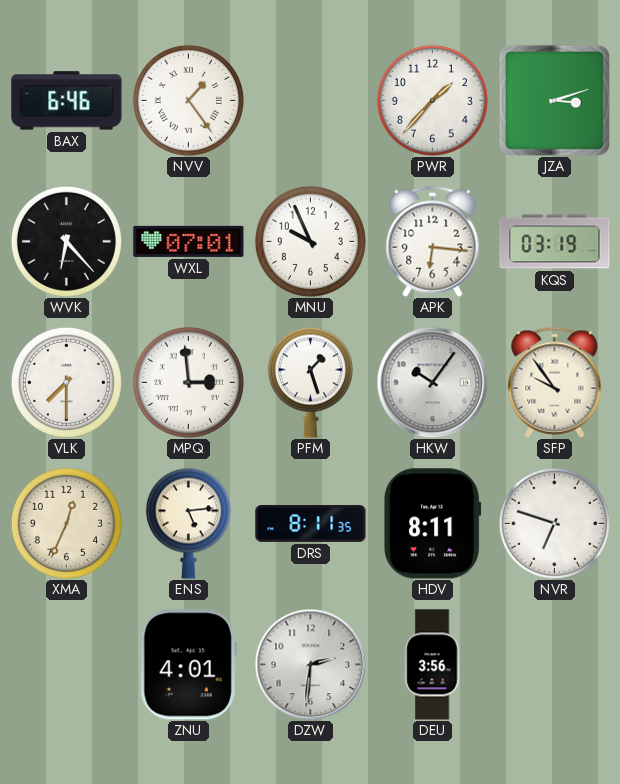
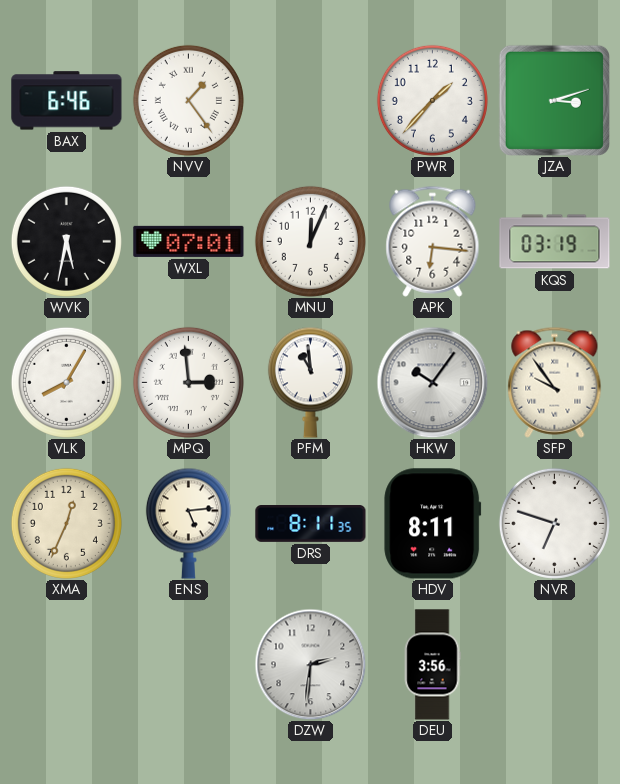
WVK: 6:23 -> 5:32 (66, 241)
MNU: 9:56 -> 12:04 (310, 241)
VLK: 7:30 -> 8:05 (66, 382)
PFM: 1:27 -> 10:59 (310, 382)
ZNU: 4:01 -> none (188, 665)
